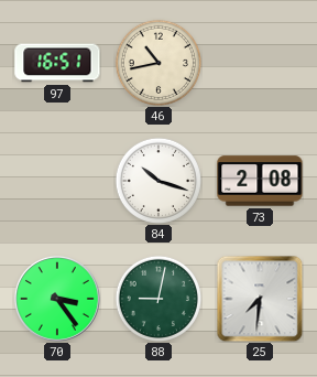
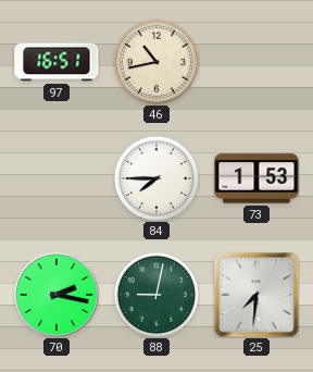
84: 10:18 -> 7:45 (155, 177)
73: 2:08 -> 1:53 (256, 178)
70: 3:24 -> 2:17 (57, 295)
